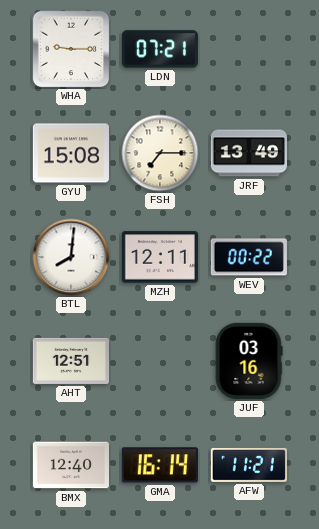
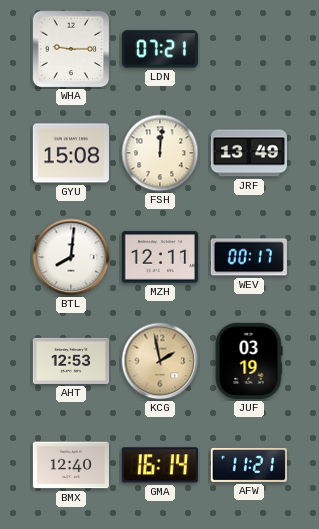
FSH: 7:15 -> 12:01 (160, 153)
WEV: 00:22 -> 00:17 (249, 257)
AHT: 12:51 -> 12:53 (71, 361)
KCG: none -> 1:58 (160, 361)
JUF: 03:16 -> 03:19 (249, 361)
